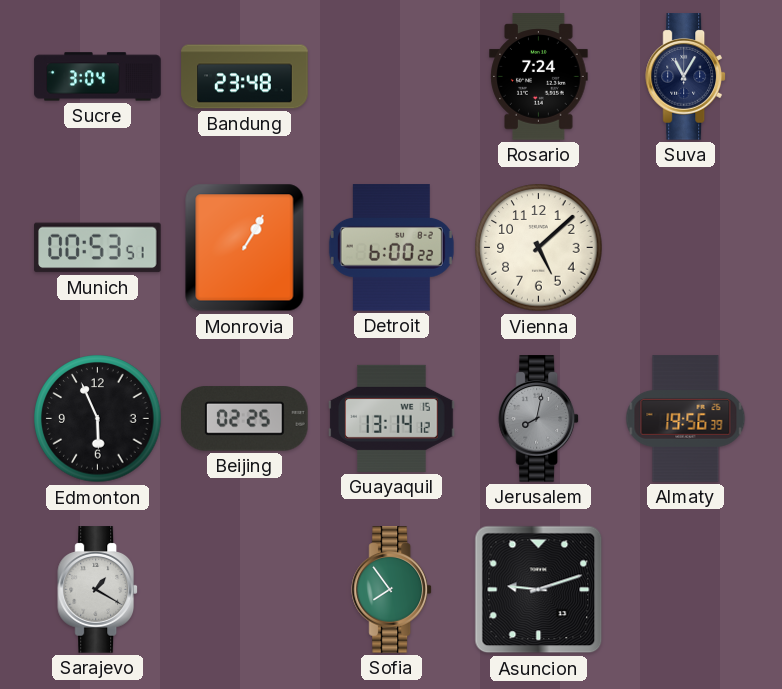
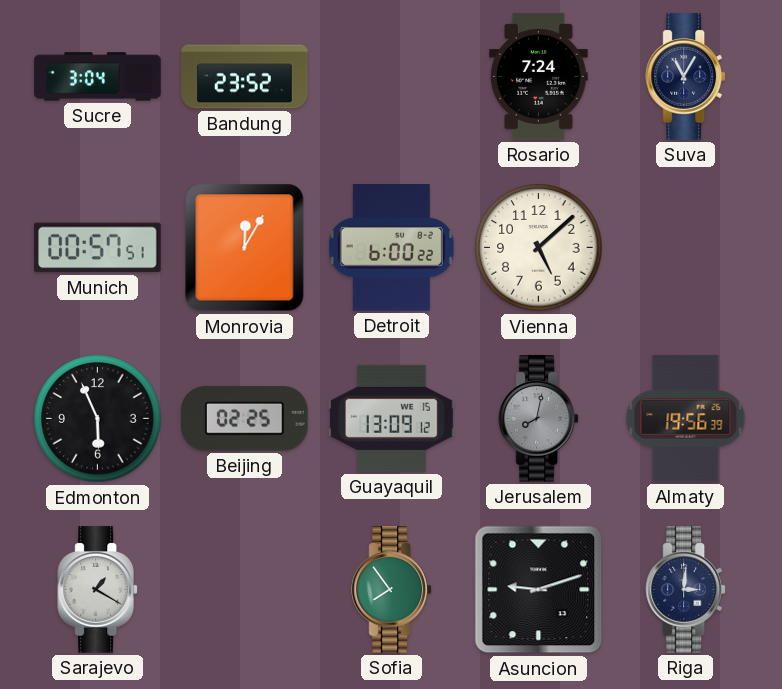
Bandung: 23:48 -> 23:52 (245, 77)
Munich: 00:53 -> 00:57 (98, 248)
Monrovia: 1:05 -> 12:05 (245, 248)
Guayaquil: 13:14 -> 13:09 (392, 418)
Riga: none -> 3:01 (686, 590)
